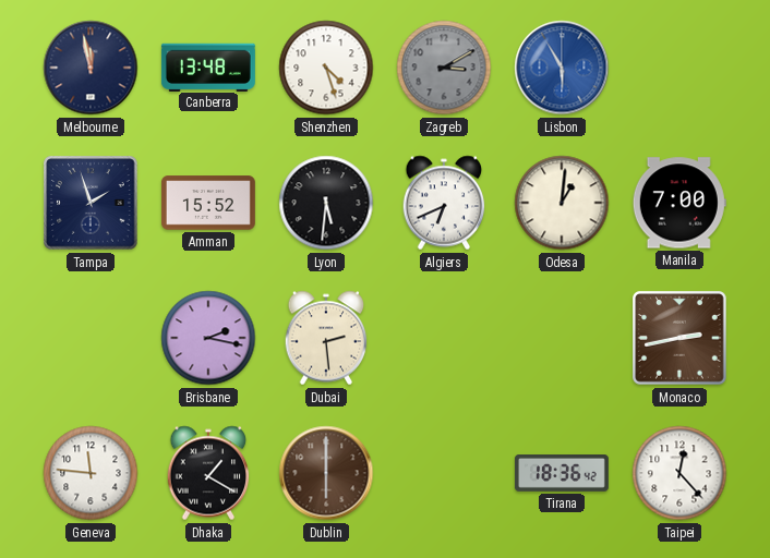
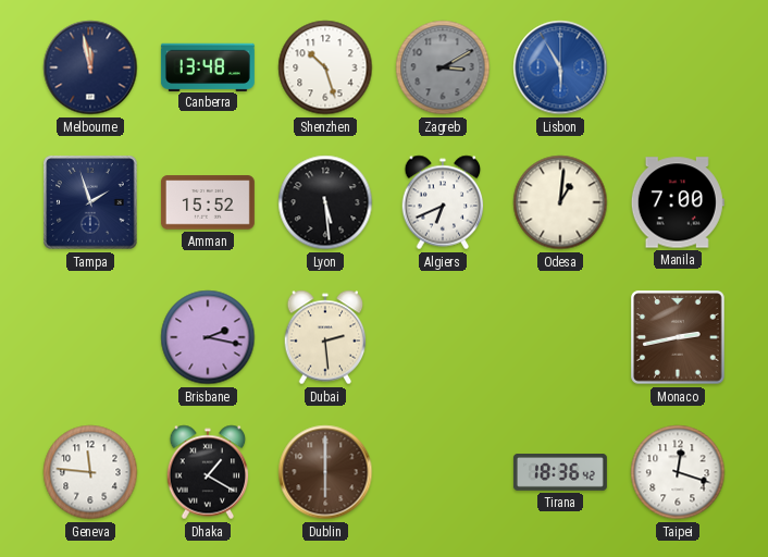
Shenzhen: 4:27 -> 10:27 (325, 67)
Lyon: 5:31 -> 5:29 (325, 202)
Taipei: 12:23 -> 12:18 (678, 472)
